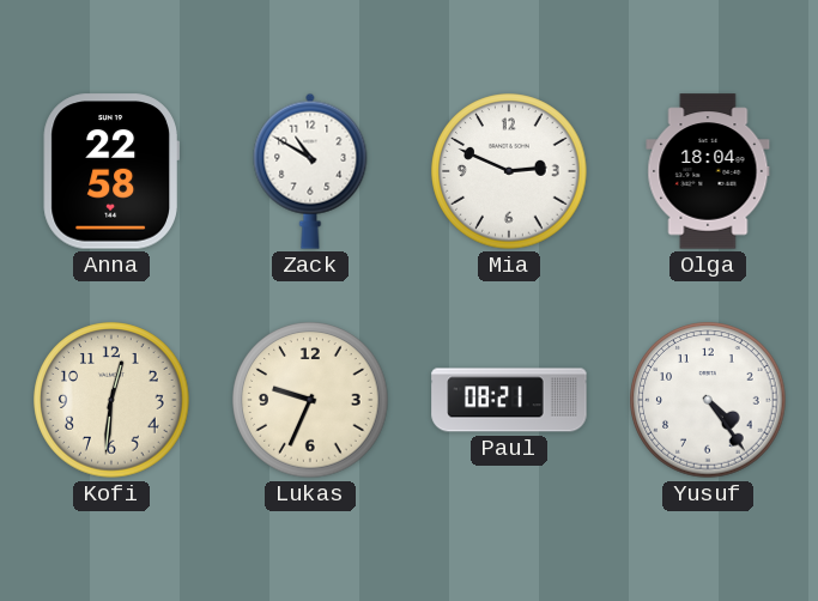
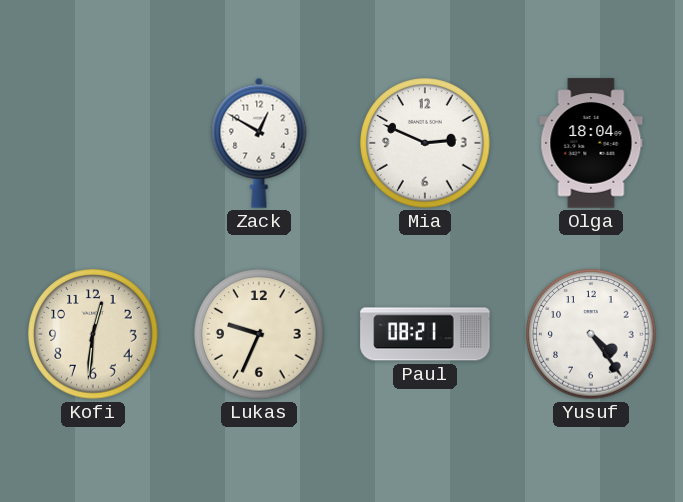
Anna: 22:58 -> none (110, 171)
Zack: 10:50 -> 12:50 (259, 143)
